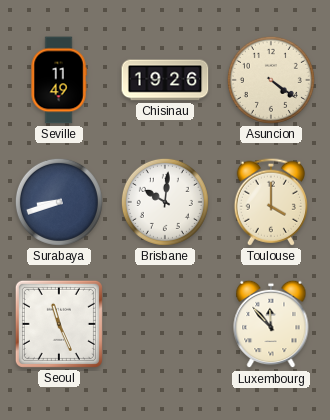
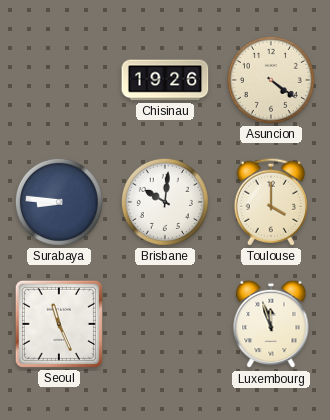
Seville: 11:49 -> none (59, 80)
Surabaya: 8:42 -> 8:46 (59, 202)
Luxembourg: 11:53 -> 11:57 (271, 324)
